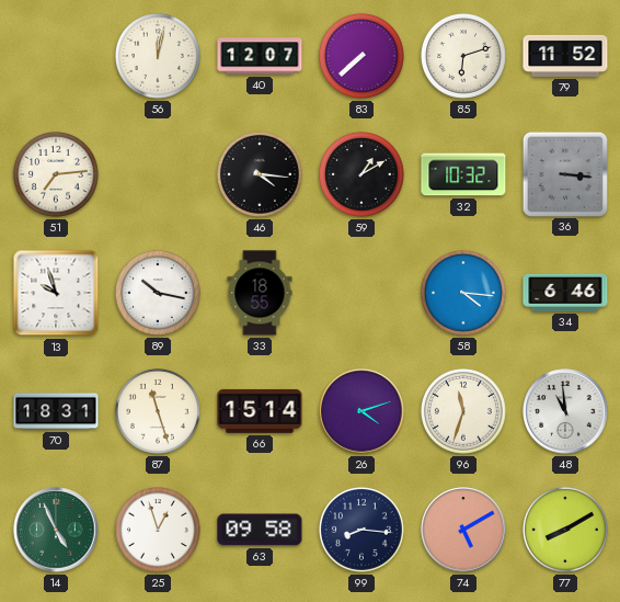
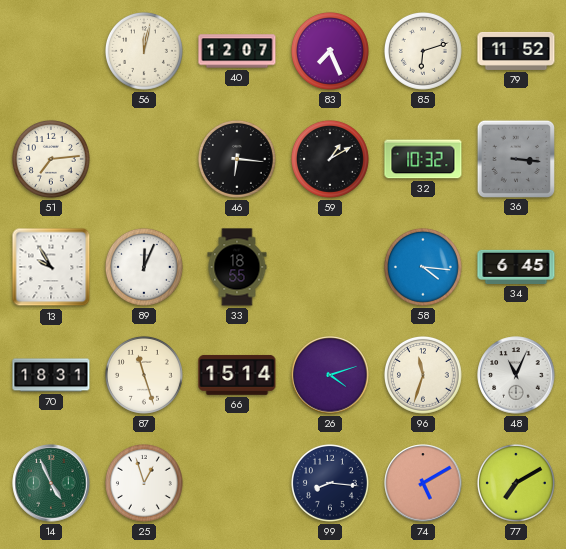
83: 7:38 -> 7:26 (330, 51)
46: 4:16 -> 6:16 (237, 159)
13: 9:57 -> 9:55 (51, 267)
89: 10:17 -> 12:04 (144, 267)
34: 6:46 -> 6:45 (516, 267)
48: 10:59 -> 11:04 (516, 375)
63: 09:58 -> none (260, 530)
77: 8:10 -> 7:10 (516, 483)
